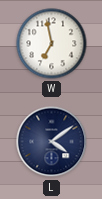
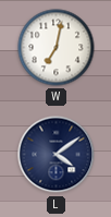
W: 6:58 -> 7:02 (57, 48)
